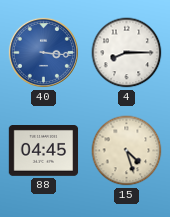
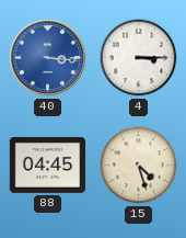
4: 8:15 -> 3:15 (139, 58)
